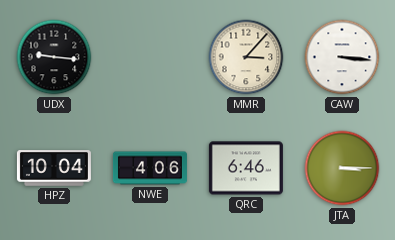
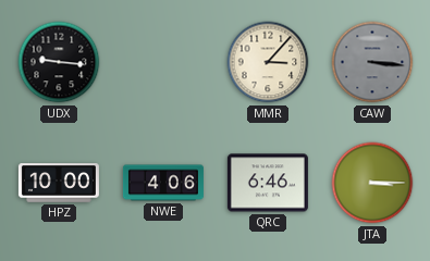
CAW dial: white -> grey (372, 62)
HPZ: 10:04 -> 10:00 (59, 183)
